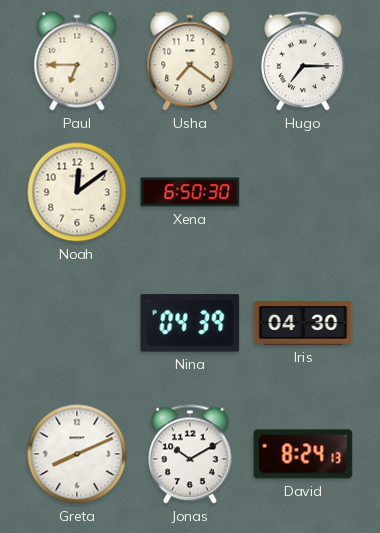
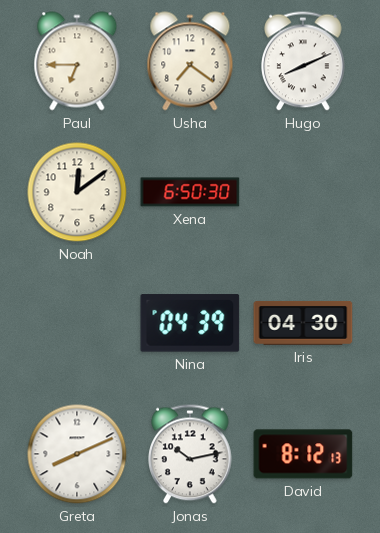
Hugo: 7:15 -> 8:11 (304, 61)
Jonas: 10:10 -> 10:13 (191, 454)
David: 8:24 -> 8:12 (303, 454)
